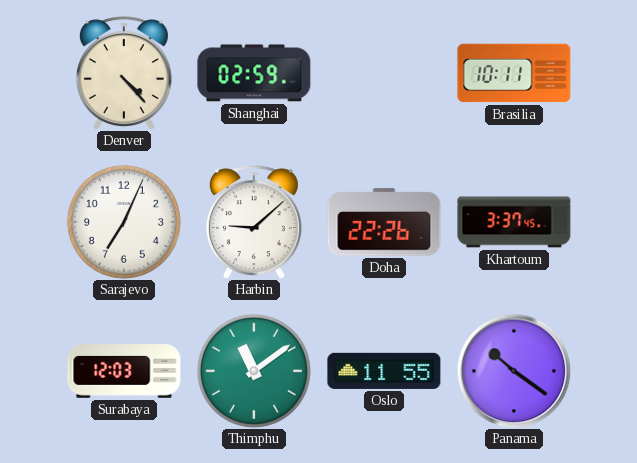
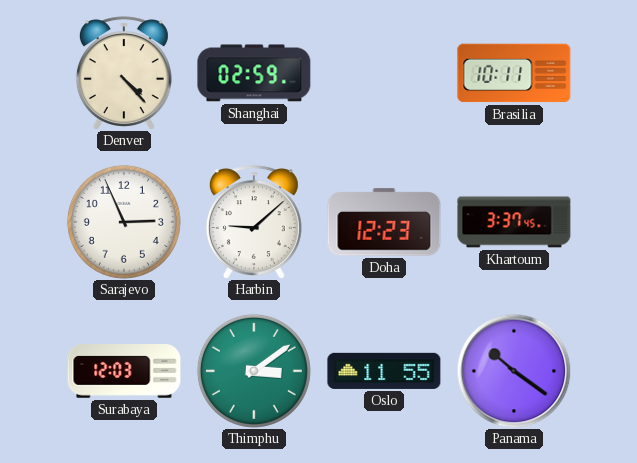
Sarajevo: 7:04 -> 2:56 (124, 222)
Doha: 22:26 -> 12:23 (384, 222)
Thimphu: 11:09 -> 3:09 (254, 371)
